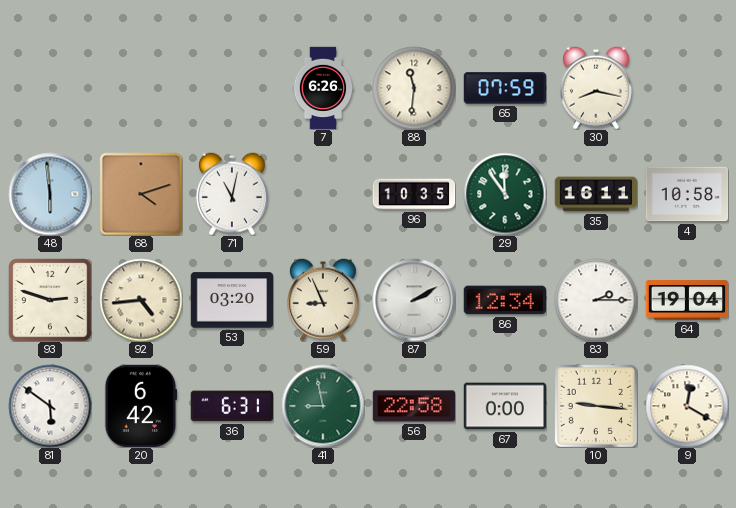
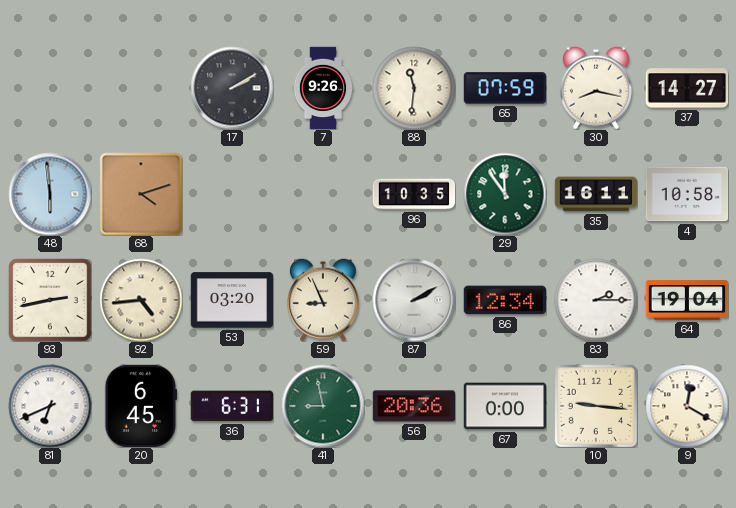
17: none -> 2:10 (232, 88)
7: 6:26 -> 9:26 (323, 88)
37: none -> 14:27 (687, 88)
71: 11:02 -> none (233, 194)
93: 2:48 -> 2:43 (50, 300)
81: 5:51 -> 6:41 (50, 406)
20: 6:42 -> 6:45 (141, 406)
56: 22:58 -> 20:36 (414, 406)
